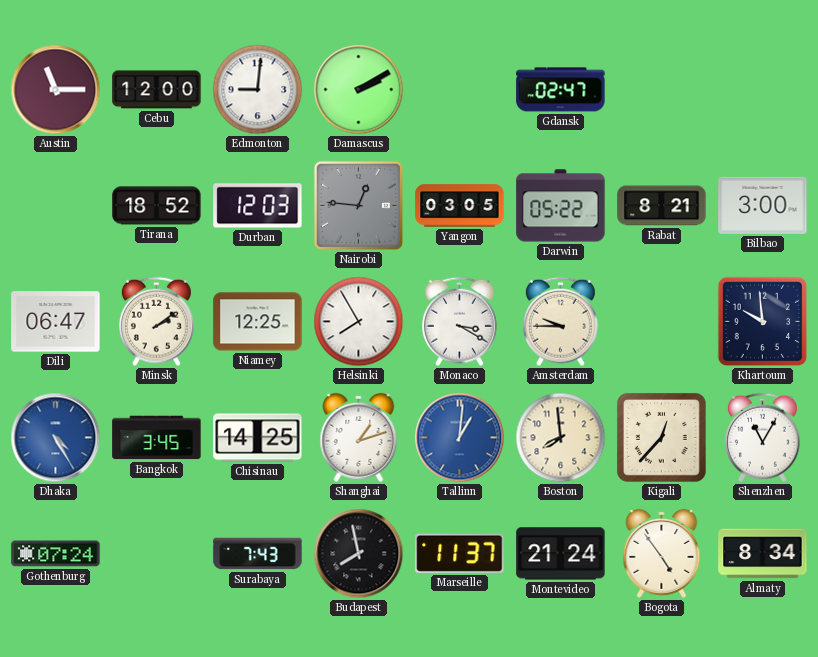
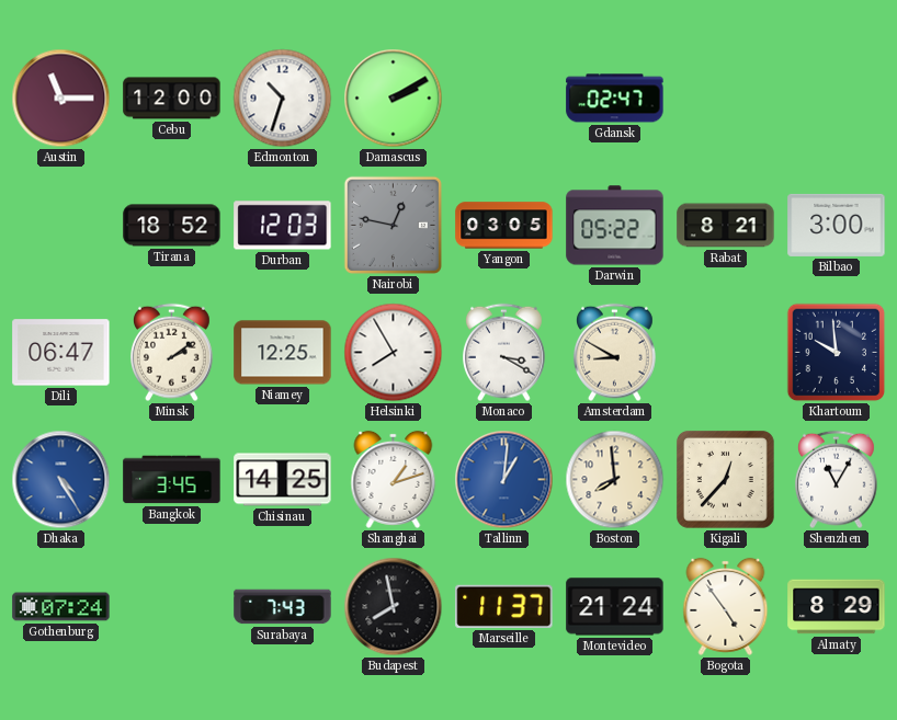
Edmonton: 9:01 -> 10:33 (283, 99)
Nairobi: 12:46 -> 12:47 (393, 225)
Amsterdam: 9:45 -> 8:50 (615, 353)
Almaty: 8:34 -> 8:29 (837, 607)
